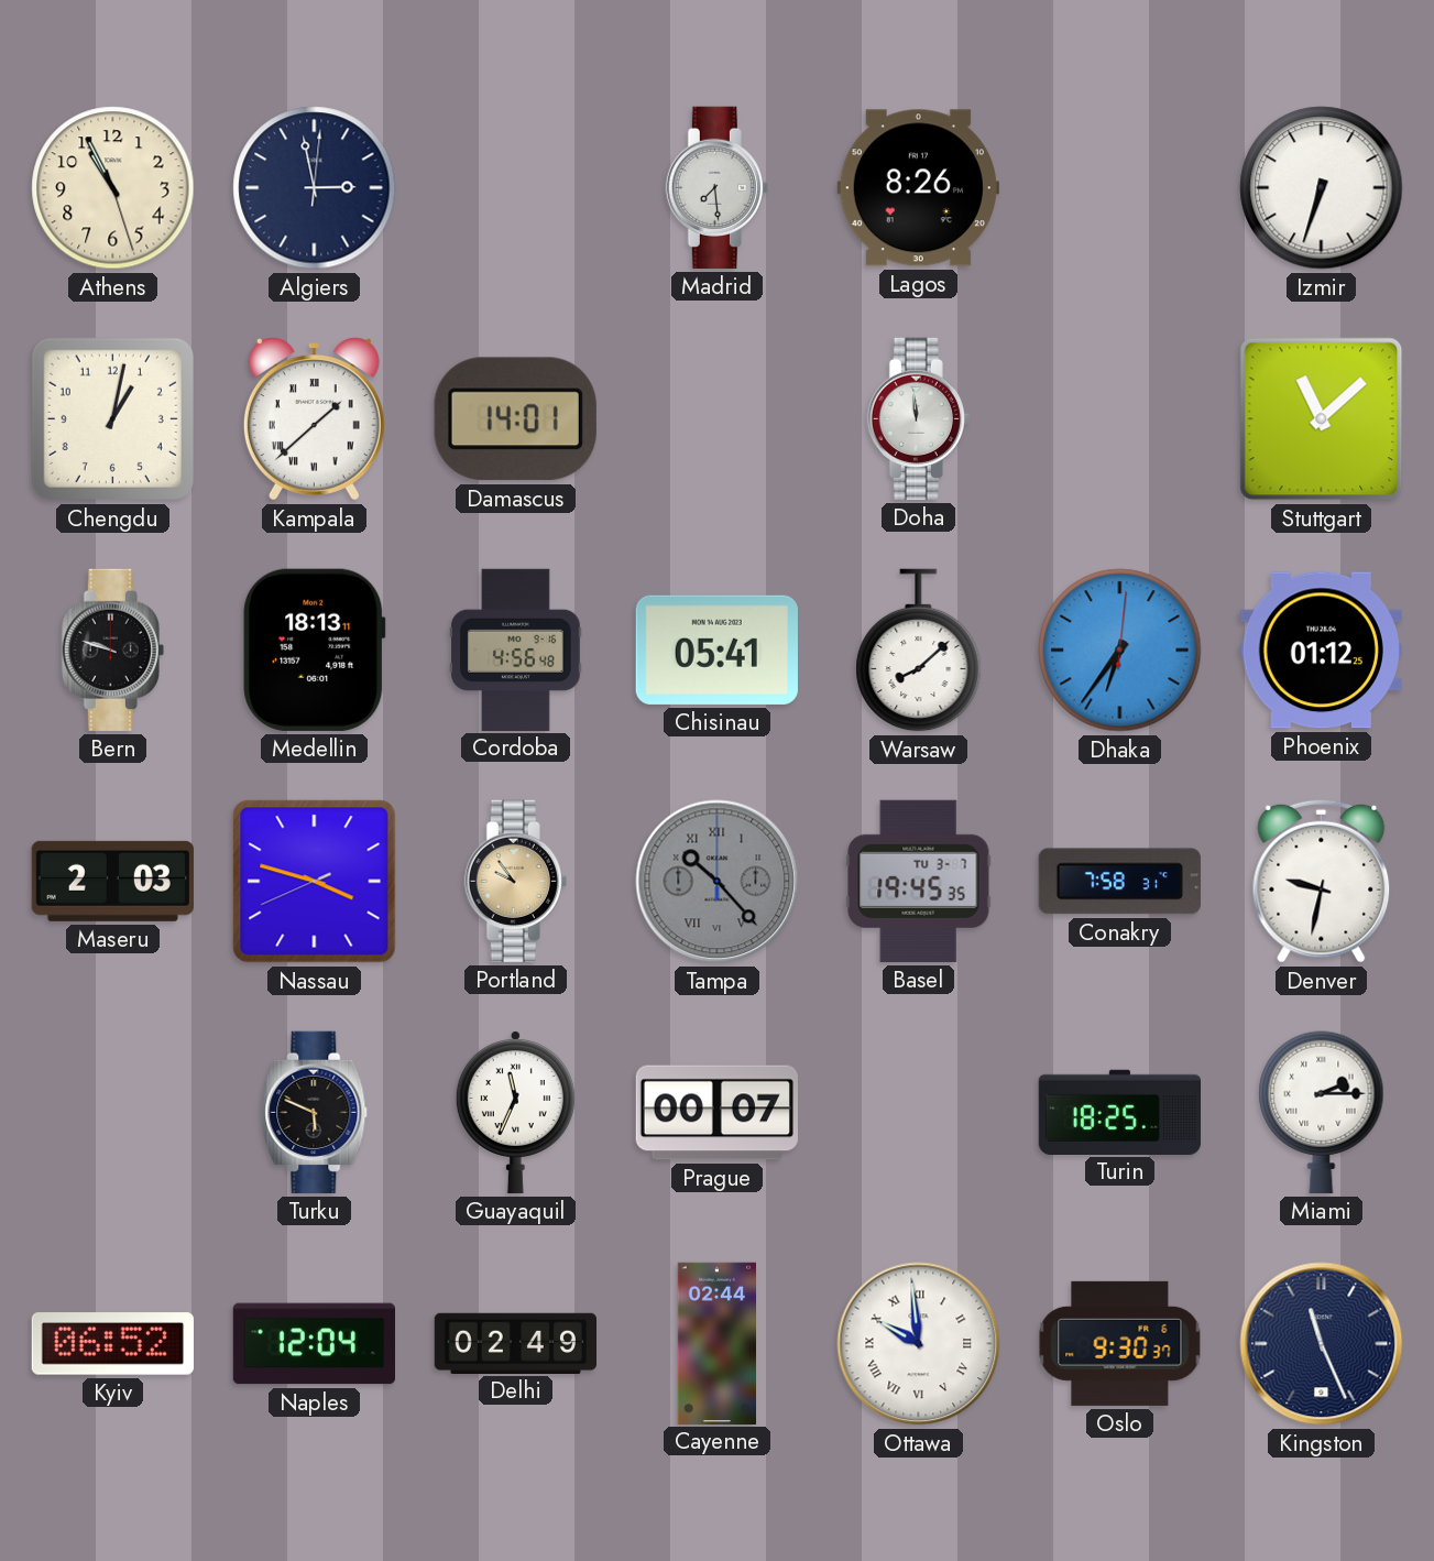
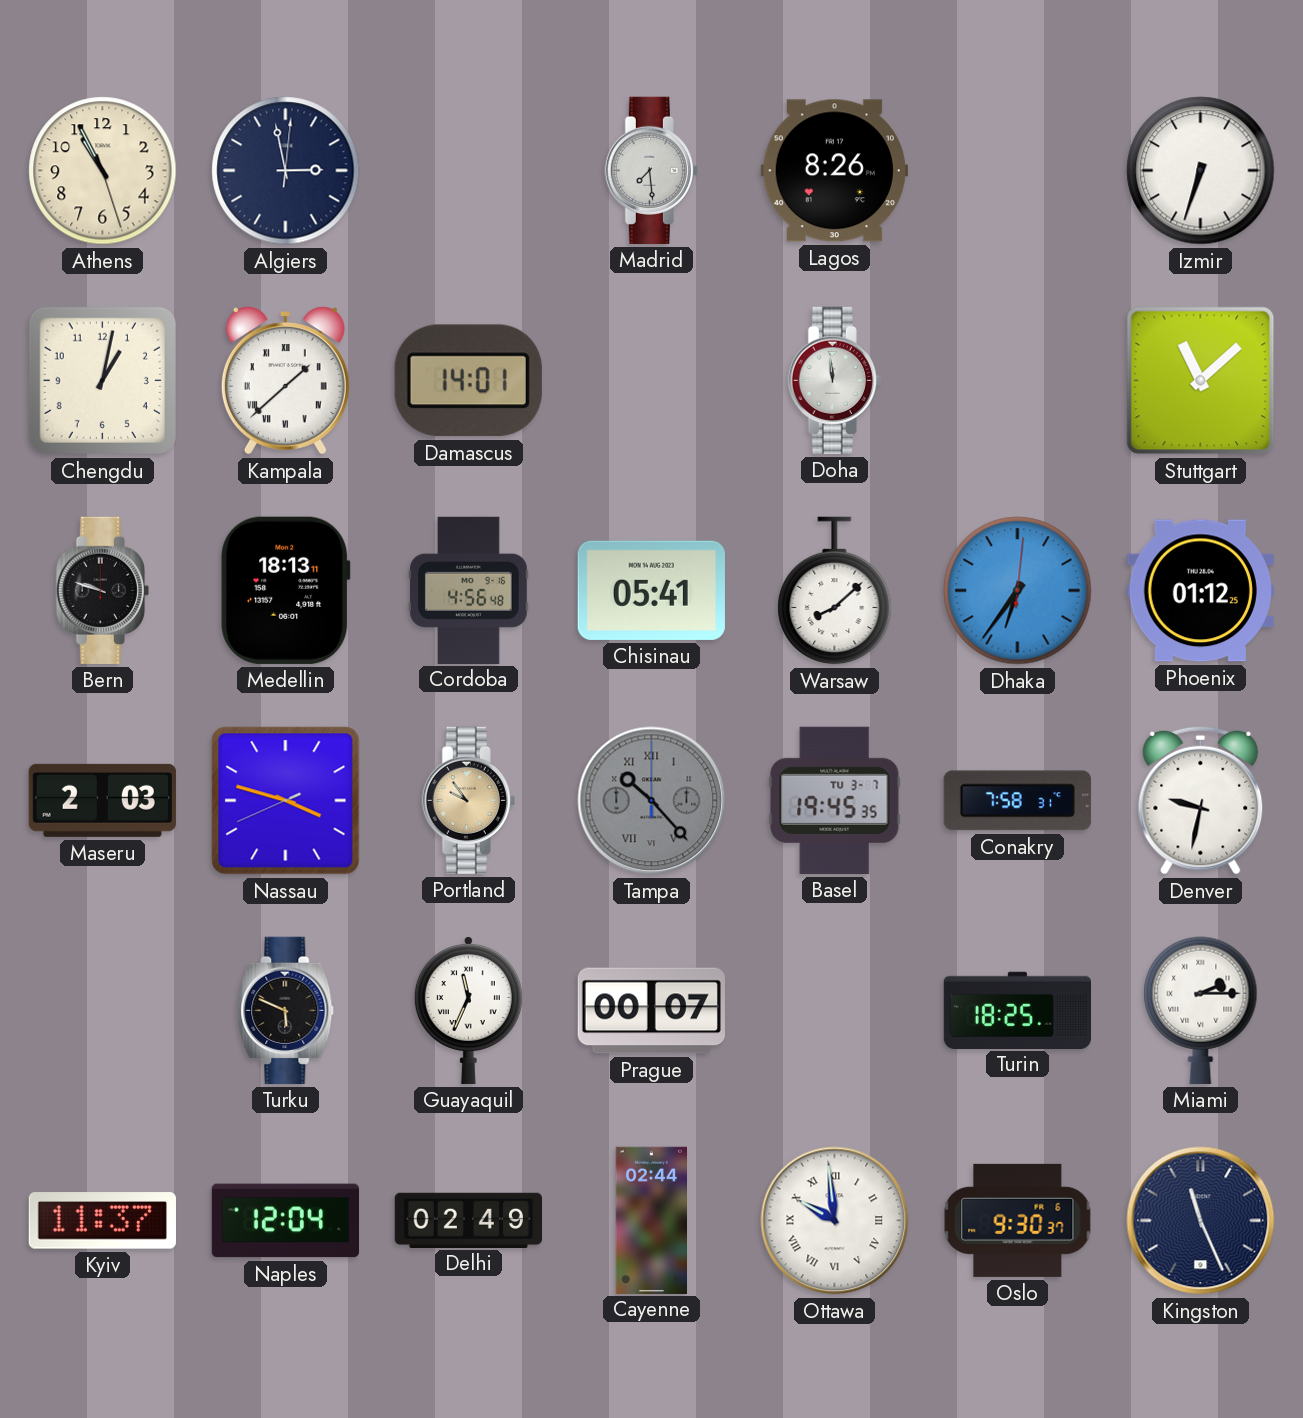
Kyiv: 06:52 -> 11:37 (102, 1221)
